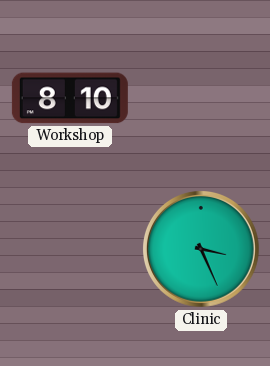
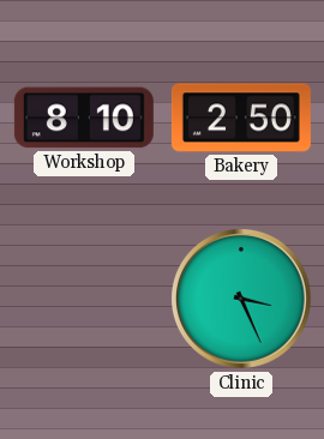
Bakery: none -> 2:50 (241, 118)
